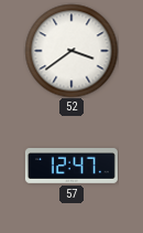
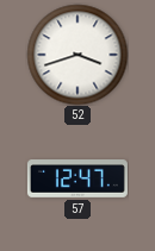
52: 3:39 -> 3:42 (77, 55)
